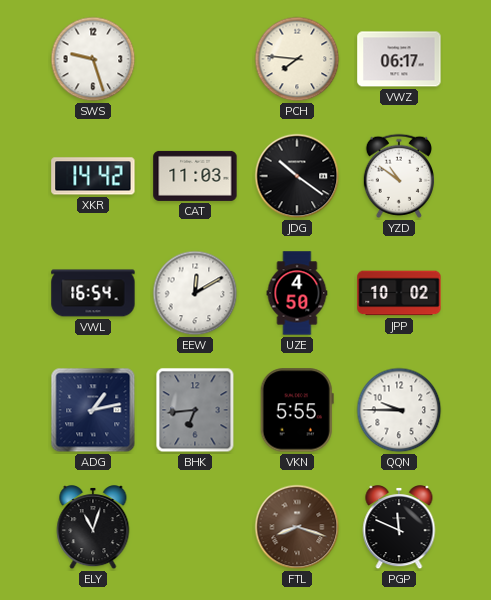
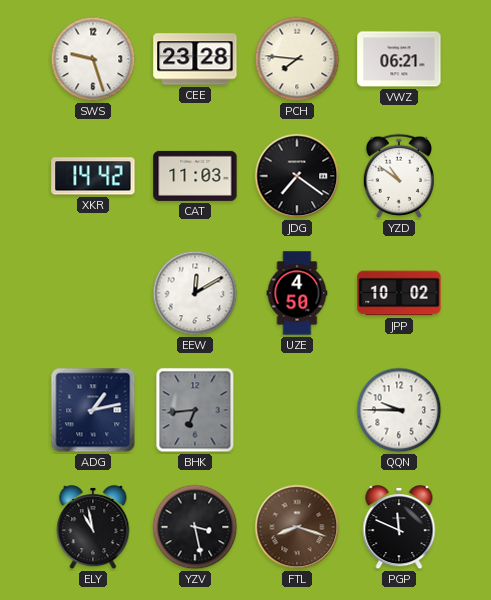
CEE: none -> 23:28 (195, 59)
VWZ: 06:17 -> 06:21 (399, 59)
JDG: 10:21 -> 7:21 (297, 176)
VWL: 16:54 -> none (93, 293)
VKN: 5:55 -> none (297, 410)
ELY: 11:03 -> 10:58 (93, 528)
YZV: none -> 3:28 (195, 527)
